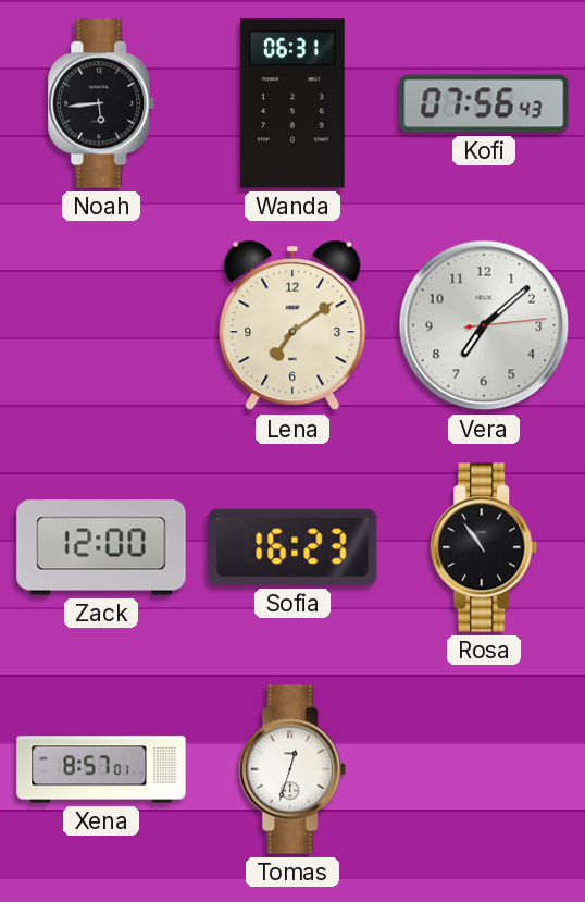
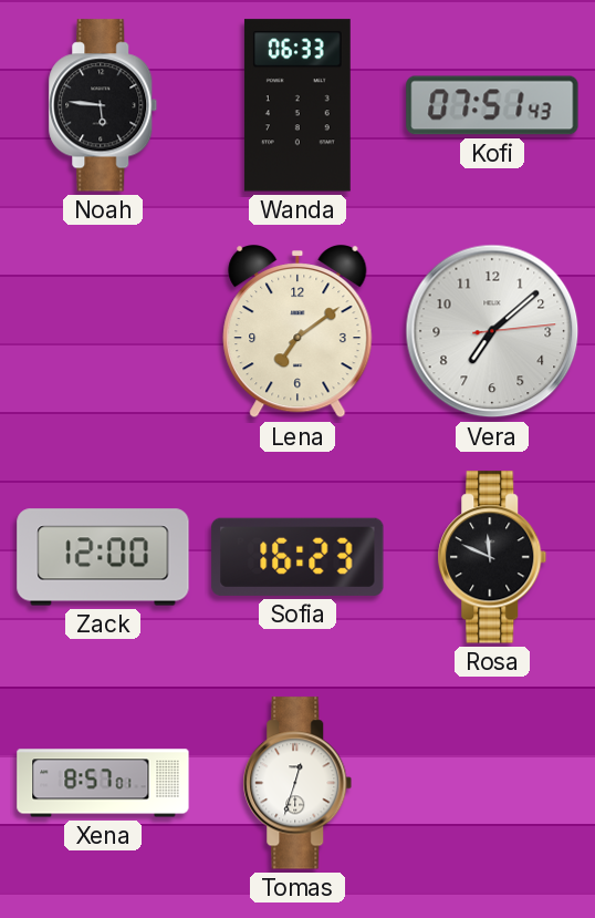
Noah: 5:44 -> 5:46 (103, 105)
Wanda: 06:31 -> 06:33 (297, 105)
Kofi: 07:56 -> 07:51 (492, 105)
Rosa: 10:54 -> 11:49 (492, 557)
